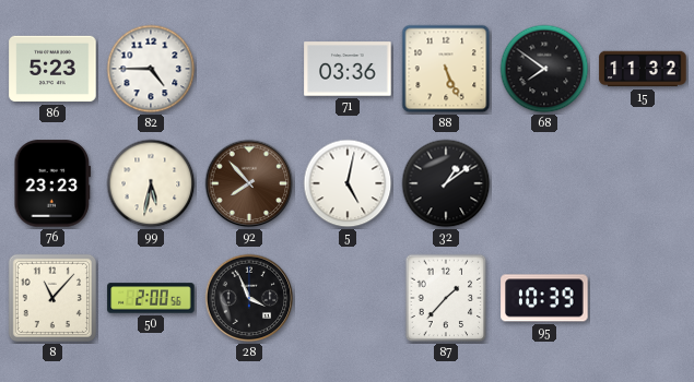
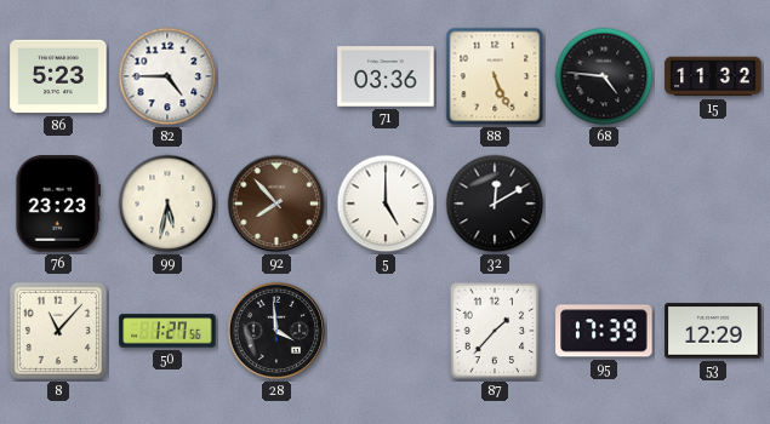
68: 7:51 -> 4:46 (604, 76)
5: 5:02 -> 5:00 (386, 204)
32: 1:09 -> 12:10 (495, 204)
50: 2:00 -> 1:27 (167, 331)
28: 3:56 -> 3:59 (276, 331)
95: 10:39 -> 17:39 (604, 331)
53: none -> 12:29 (713, 331)
